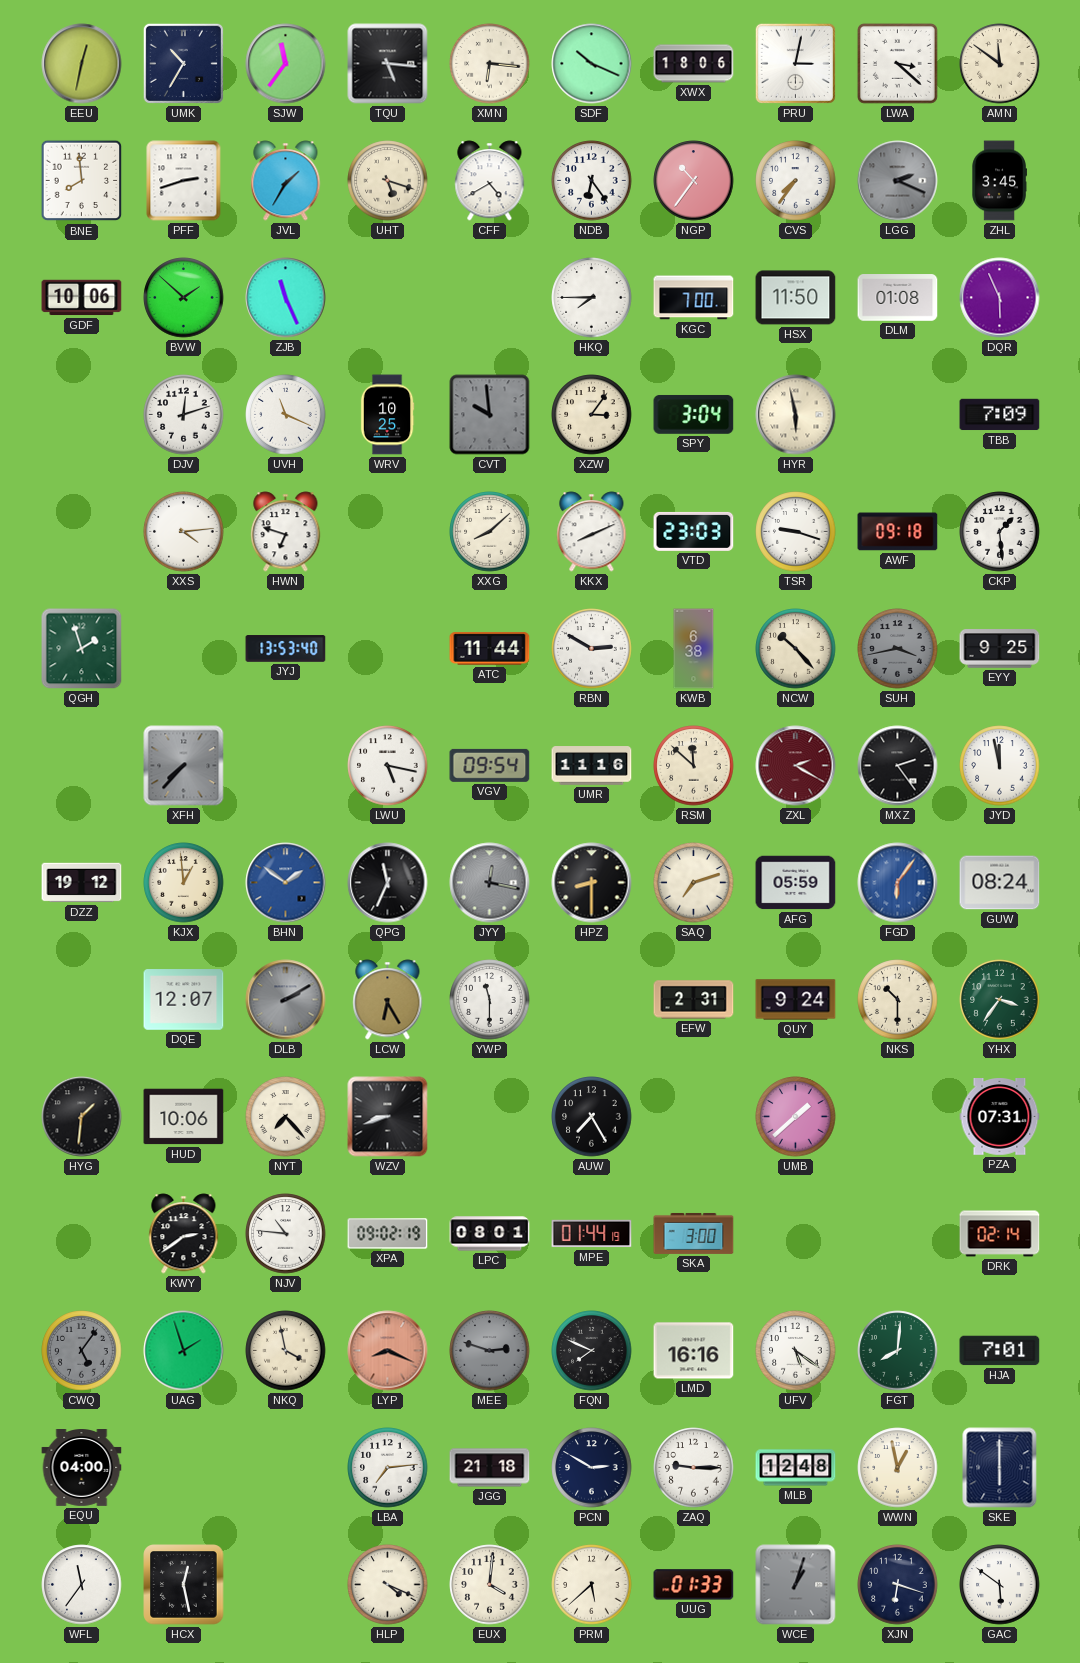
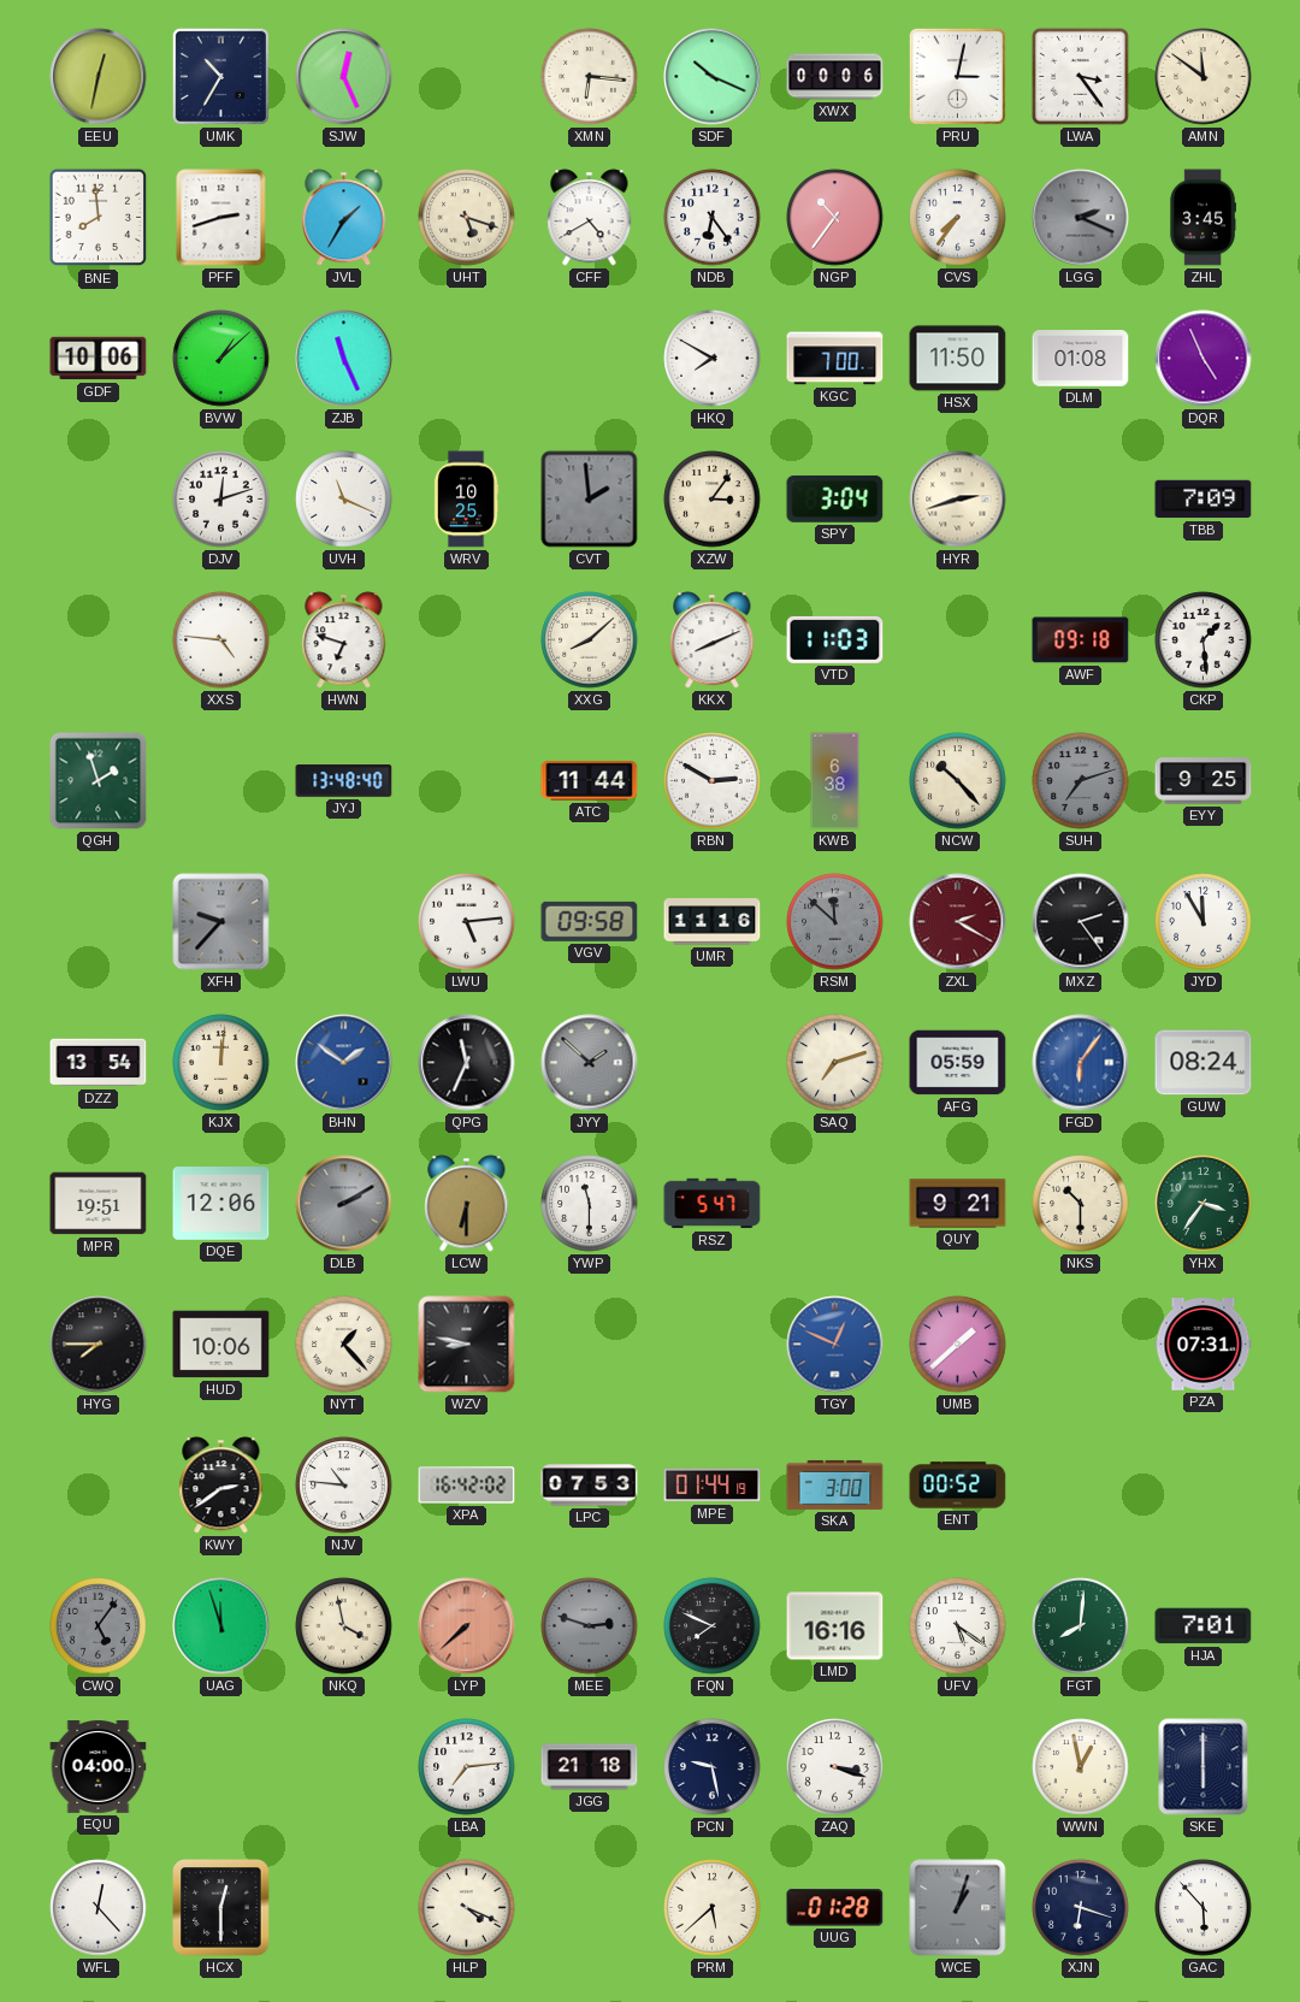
SJW: 11:36 -> 12:26 (344, 77)
TQU: 5:16 -> none (388, 64)
XWX: 18:06 -> 00:06 (835, 77)
LWA: 3:22 -> 3:24 (1080, 76)
BVW: 1:52 -> 1:08 (221, 359)
HKQ: 7:45 -> 7:50 (713, 359)
DQR: 5:56 -> 4:56 (1204, 359)
CVT: 9:59 -> 1:59 (590, 500)
HYR: 5:58 -> 2:42 (958, 500)
XXS: 4:14 -> 4:46 (221, 640)
VTD: 23:03 -> 11:03 (835, 639)
TSR: 9:18 -> none (796, 532)
JYJ: 13:53 -> 13:48 (344, 781)
SUH: 3:43 -> 7:12 (1081, 781)
XFH: 7:37 -> 9:37 (221, 922)
LWU: 5:17 -> 5:14 (467, 922)
VGV: 09:54 -> 09:58 (590, 921)
RSM dial: cream -> grey (835, 922)
JYD: 11:58 -> 11:55 (1204, 922)
DZZ: 19:12 -> 13:54 (99, 1063)
KJX: 12:59 -> 12:01 (221, 1063)
JYY: 12:17 -> 1:52 (590, 1063)
HPZ: 8:30 -> none (592, 883)
MPR: none -> 19:51 (99, 1204)
DQE: 12:07 -> 12:06 (221, 1204)
LCW: 6:25 -> 6:30 (467, 1204)
RSZ: none -> 5:47 (713, 1204)
EFW: 2:31 -> none (694, 1000)
QUY: 9:24 -> 9:21 (958, 1204)
HYG: 1:31 -> 7:45 (99, 1345)
NYT: 7:23 -> 1:23 (344, 1345)
WZV: 8:42 -> 8:47 (467, 1345)
AUW: 7:25 -> none (592, 1117)
TGY: none -> 12:49 (835, 1345)
XPA: 09:02 -> 16:42 (467, 1486)
LPC: 08:01 -> 07:53 (590, 1486)
ENT: none -> 00:52 (958, 1486)
DRK: 02:14 -> none (1000, 1234)
UAG: 1:57 -> 11:57 (221, 1626)
LYP: 8:19 -> 7:38 (467, 1626)
PCN: 2:50 -> 9:28 (713, 1767)
ZAQ: 9:15 -> 3:18 (835, 1767)
MLB: 12:48 -> none (796, 1468)
WFL: 11:36 -> 12:23 (99, 1908)
HCX: 12:28 -> 12:30 (221, 1908)
EUX: 4:01 -> none (490, 1585)
UUG: 01:33 -> 01:28 (835, 1908)
GAC: 5:51 -> 5:53 (1204, 1908)
